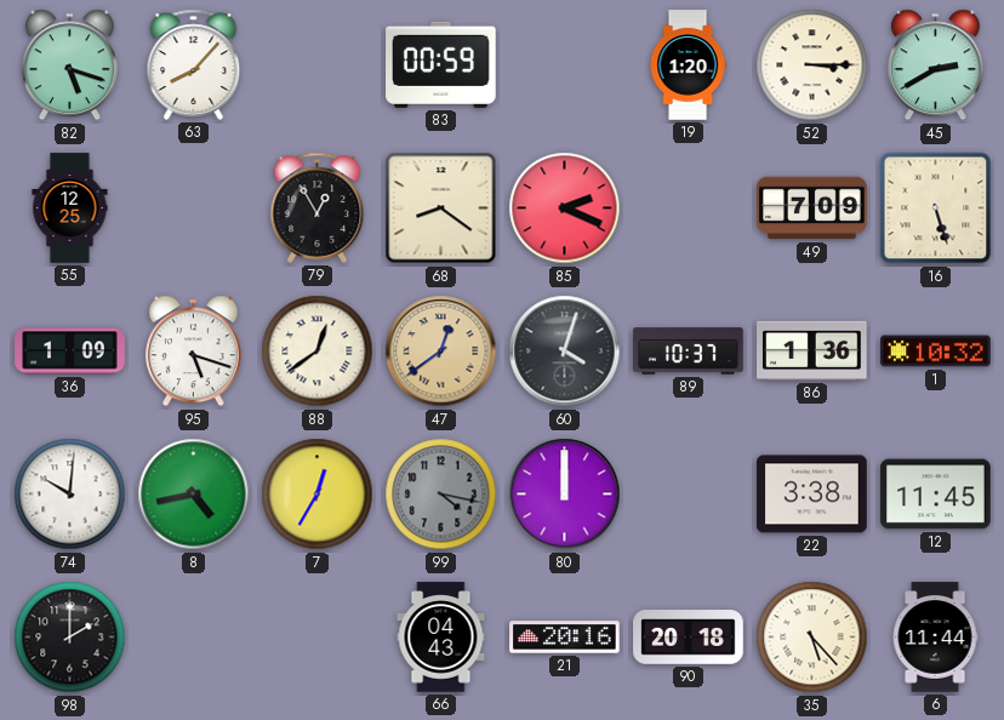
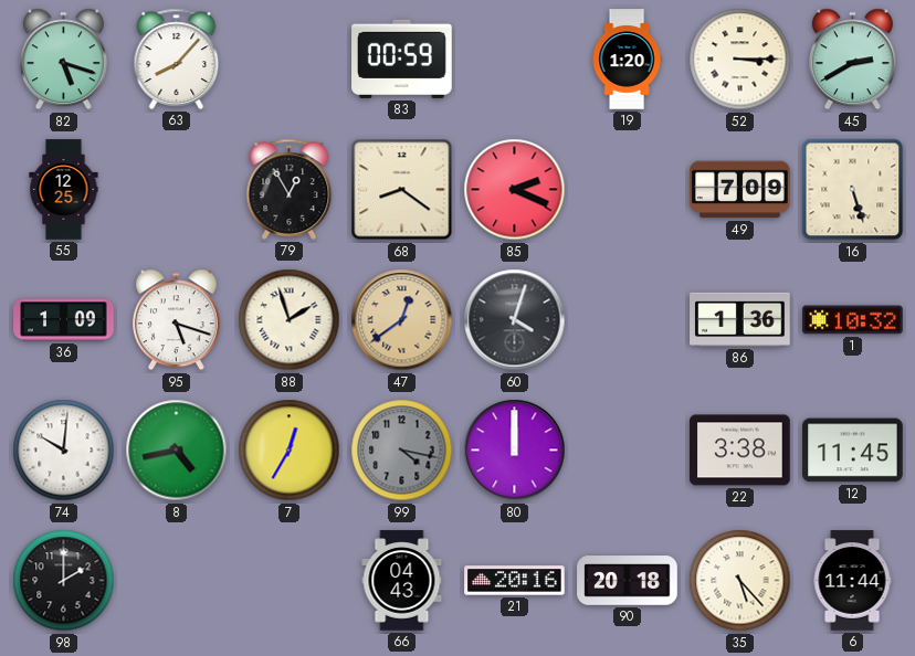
88: 12:39 -> 1:57 (290, 320)
89: 10:37 -> none (689, 352)
